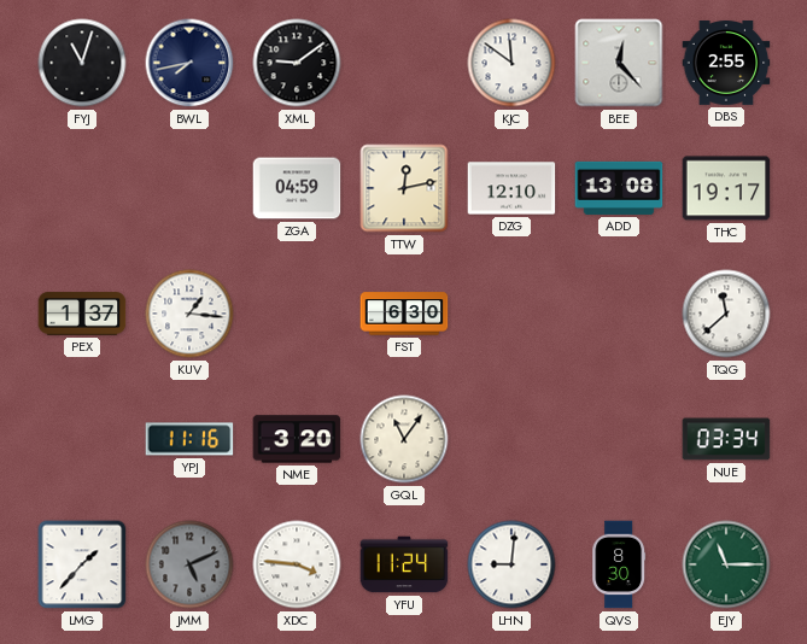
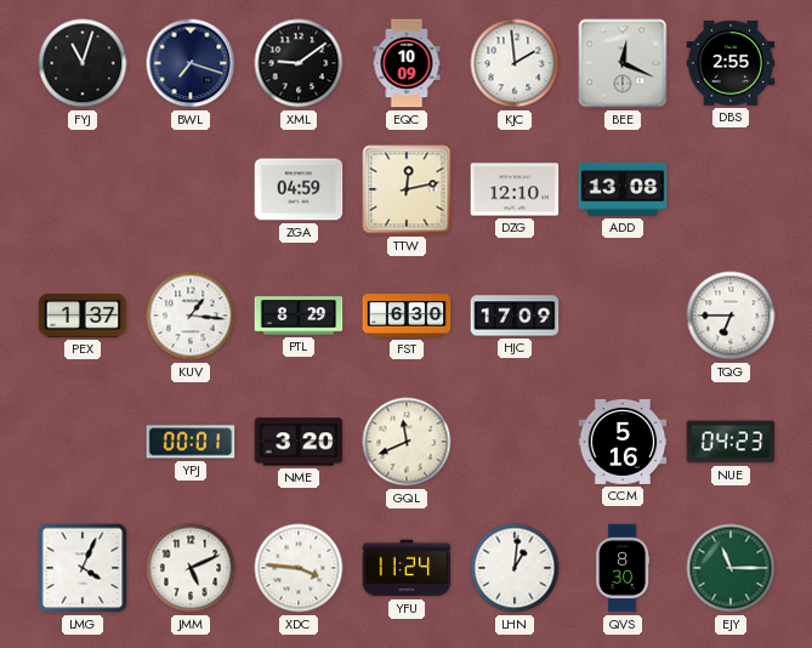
BWL: 7:43 -> 7:18 (191, 63)
EQC: none -> 10:09 (407, 63)
KJC: 11:51 -> 1:59 (515, 63)
BEE: 12:23 -> 12:19 (623, 63)
THC: 19:17 -> none (726, 188)
PTL: none -> 8:29 (299, 316)
HJC: none -> 17:09 (515, 316)
TQG: 11:38 -> 6:45 (731, 316)
YPJ: 11:16 -> 00:01 (191, 442)
GQL: 11:06 -> 11:41 (407, 442)
CCM: none -> 5:16 (623, 442)
NUE: 03:34 -> 04:23 (731, 442)
LMG: 1:37 -> 4:04 (83, 568)
JMM dial: grey -> white (191, 568)
LHN: 9:01 -> 1:01 (515, 568)
